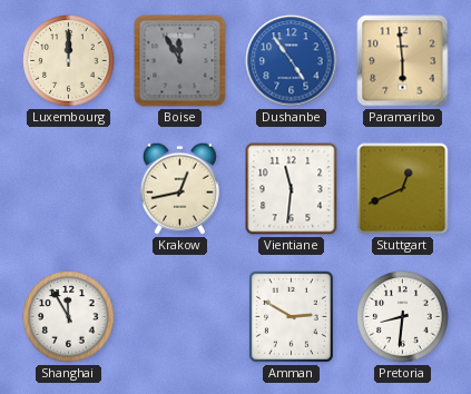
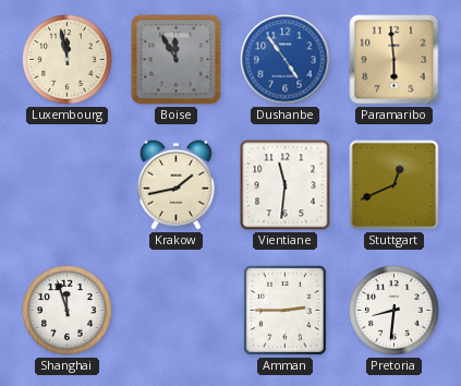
Luxembourg: 12:00 -> 11:58 (68, 60)
Krakow: 12:43 -> 1:43 (175, 184)
Shanghai: 11:55 -> 11:57 (68, 311)
Amman: 2:50 -> 2:45 (284, 310)
